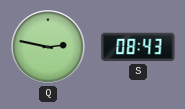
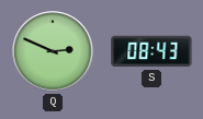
Q: 2:47 -> 2:49 (53, 51)
